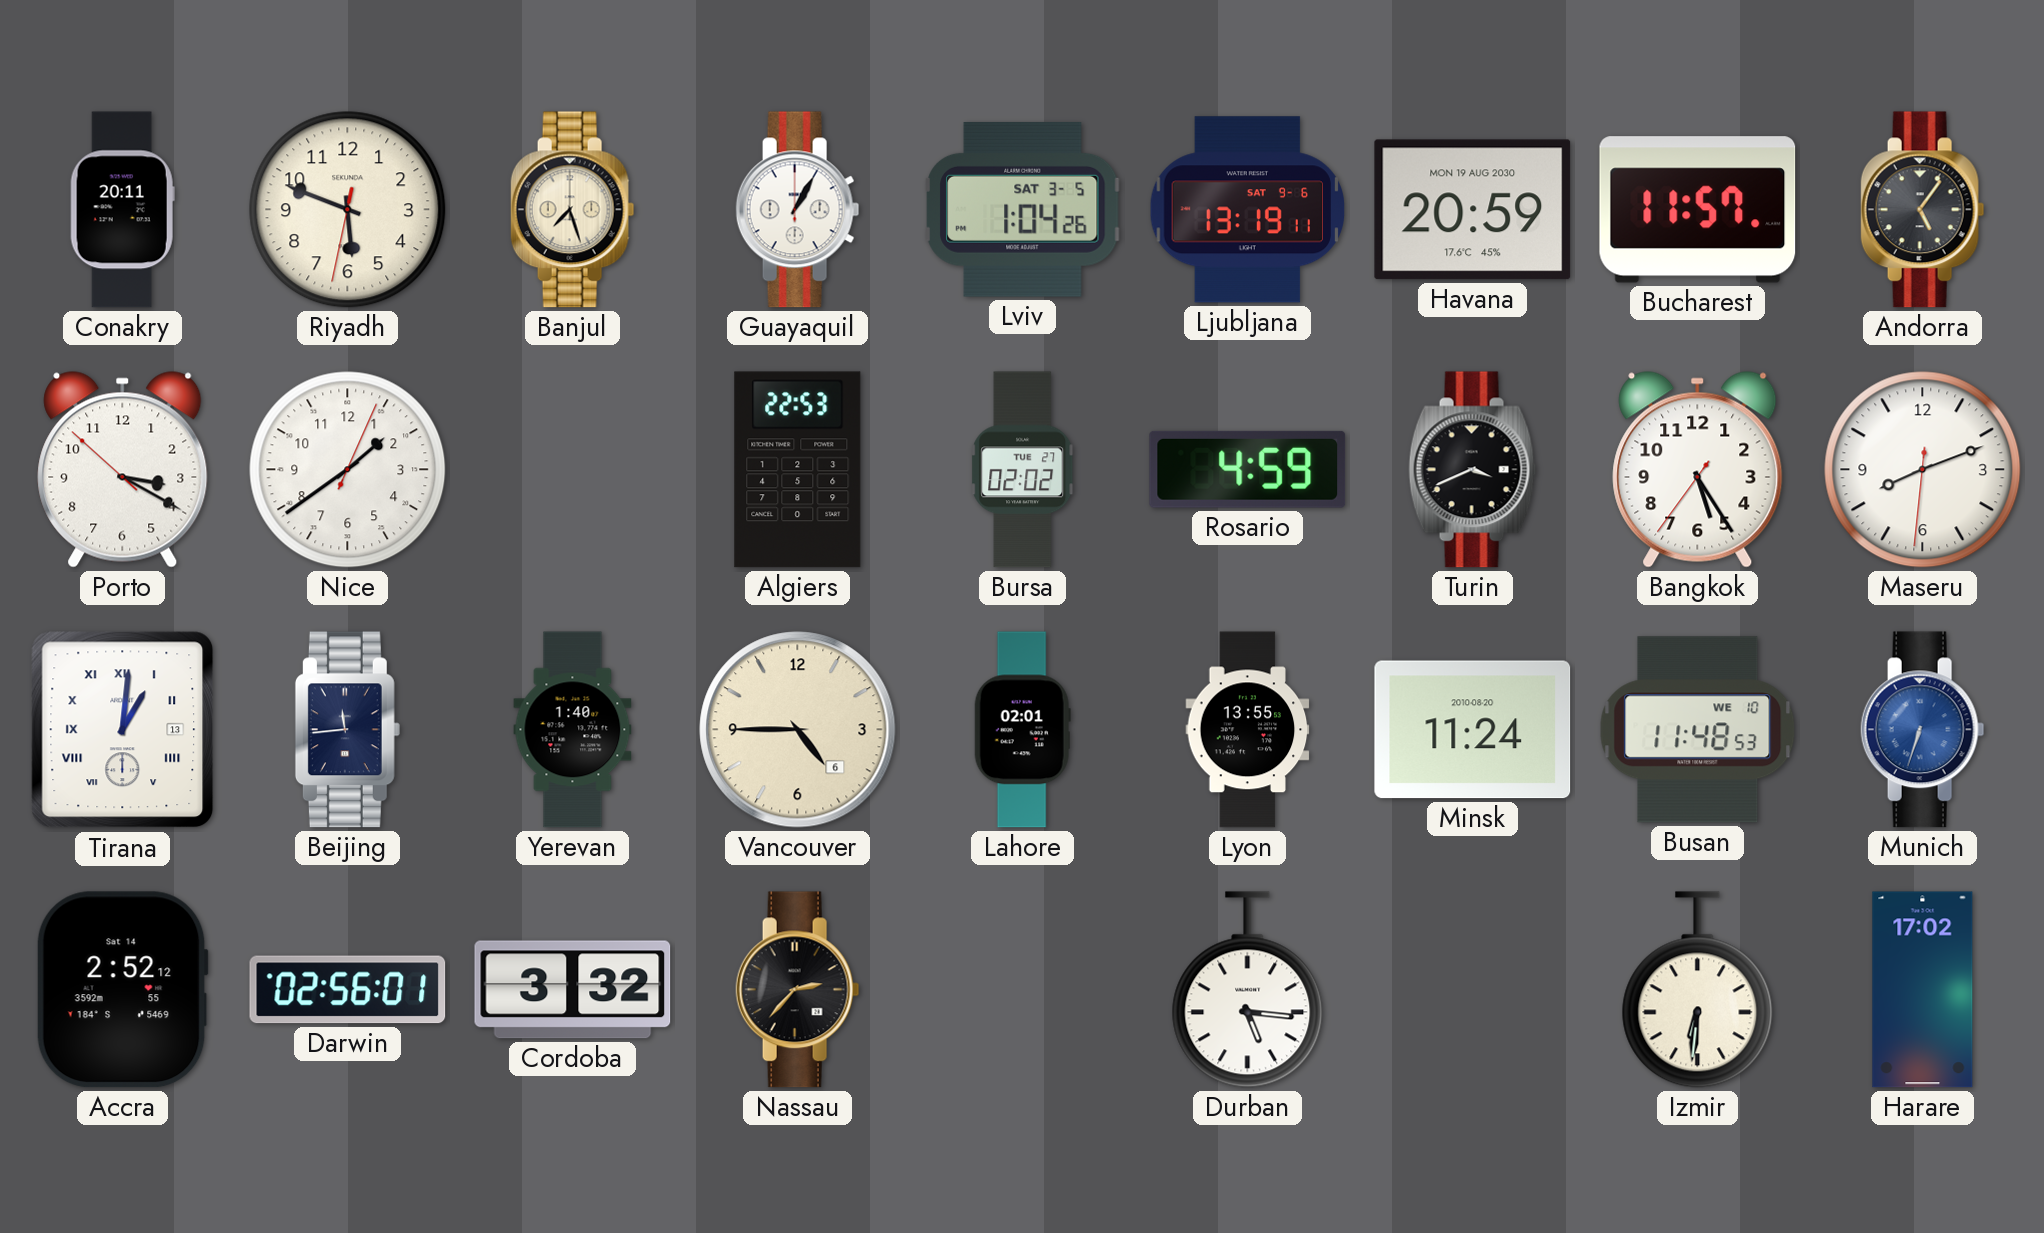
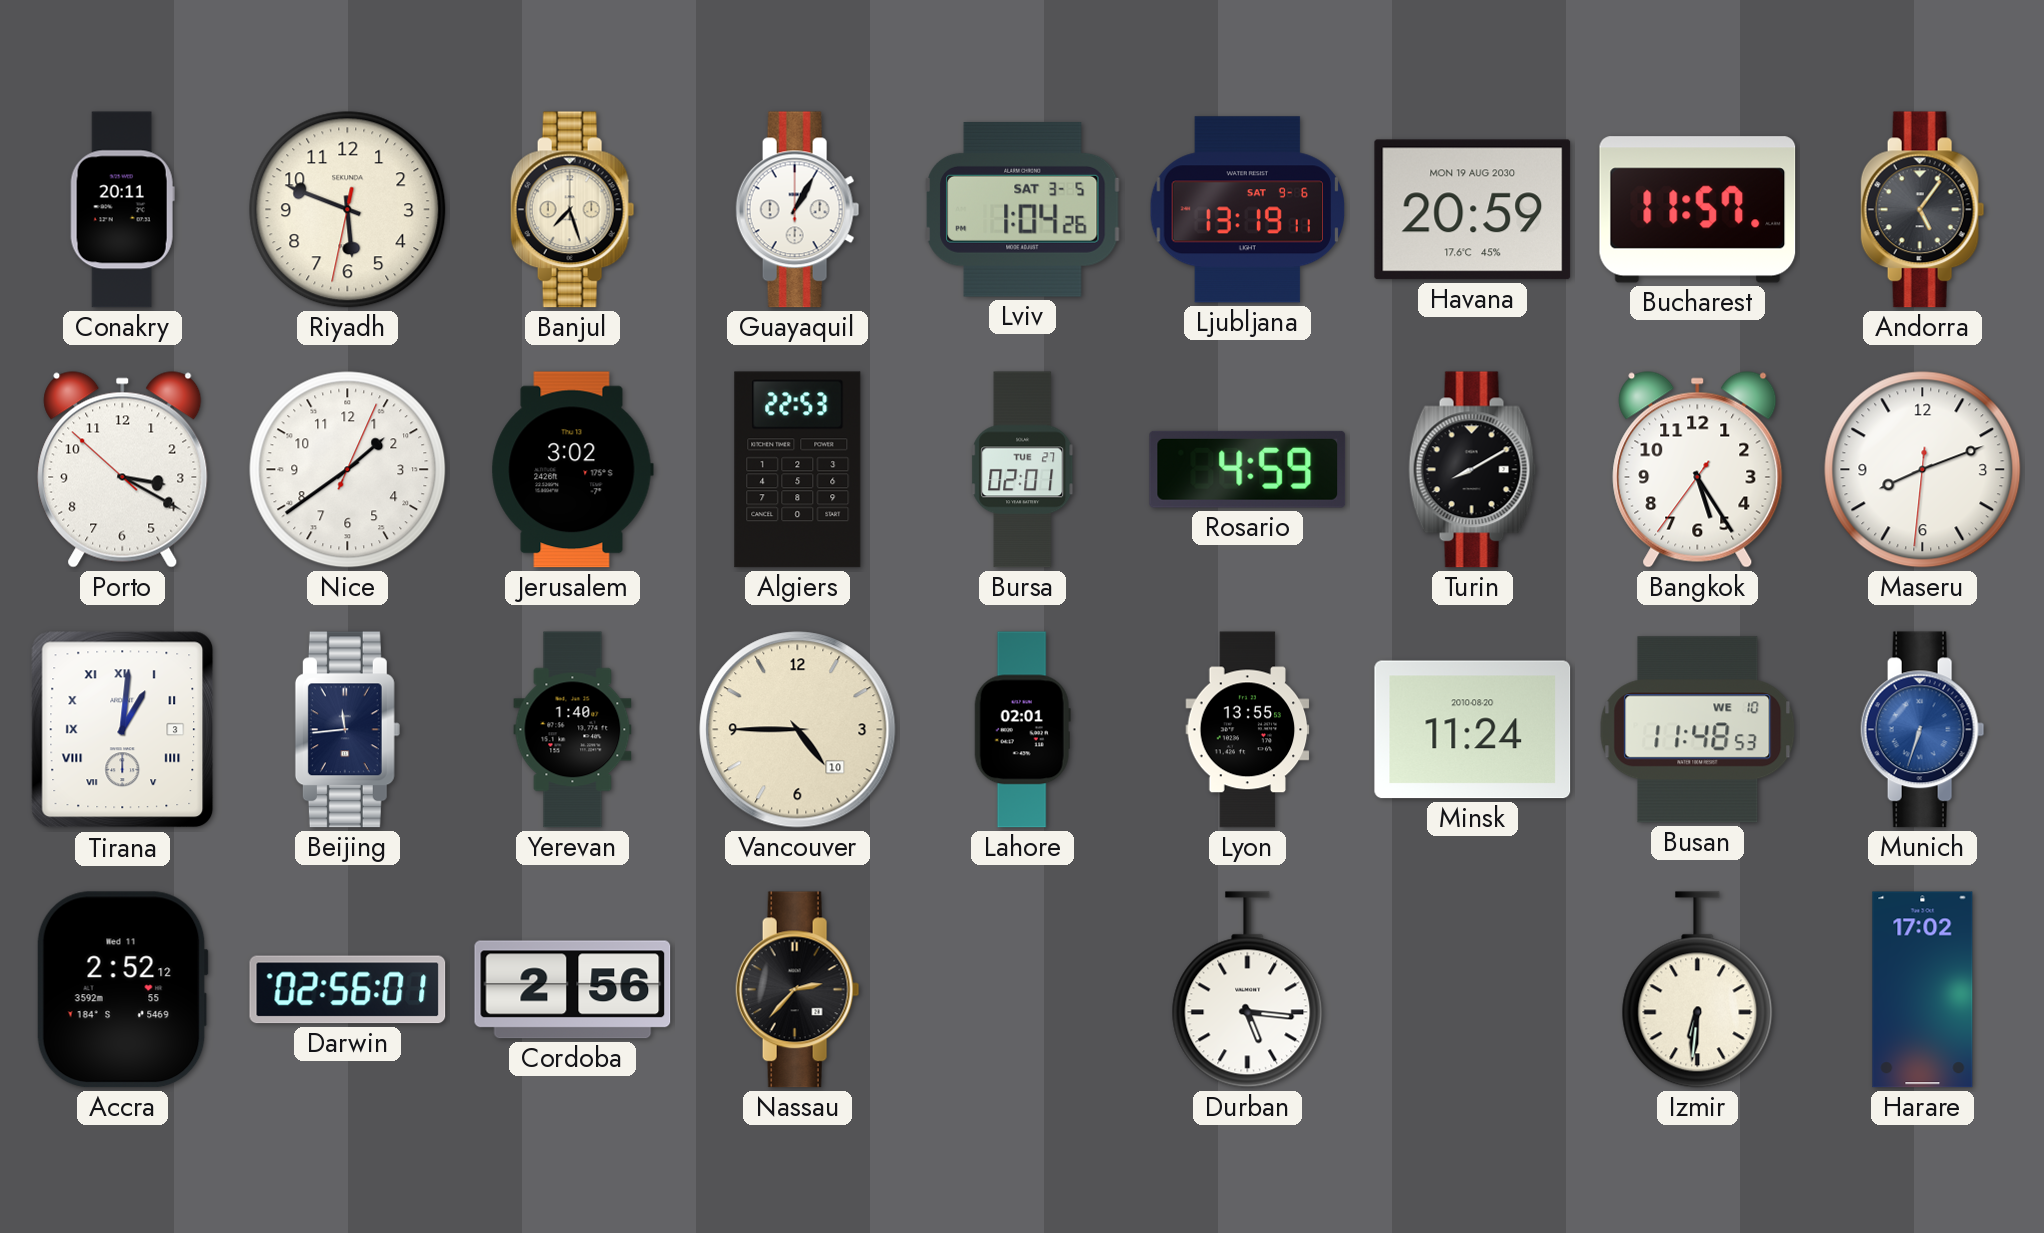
Jerusalem: none -> 3:02 (572, 470)
Bursa: 02:02 -> 02:01 (1023, 470)
Turin: 3:41 -> 8:10 (1473, 470)
Tirana date: 13 -> 3 (123, 730)
Vancouver date: 6 -> 10 (798, 730)
Accra date: Sat 14 -> Wed 11 (122, 990)
Cordoba: 3:32 -> 2:56 (573, 990)
